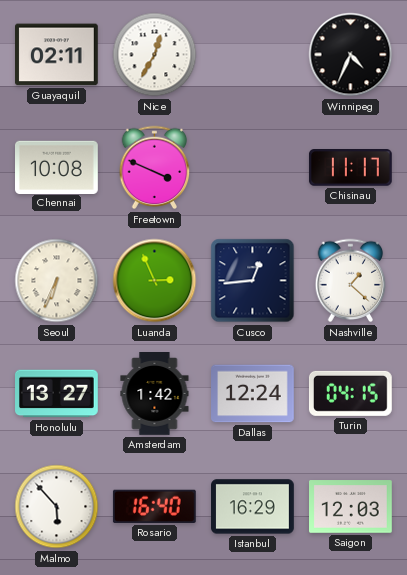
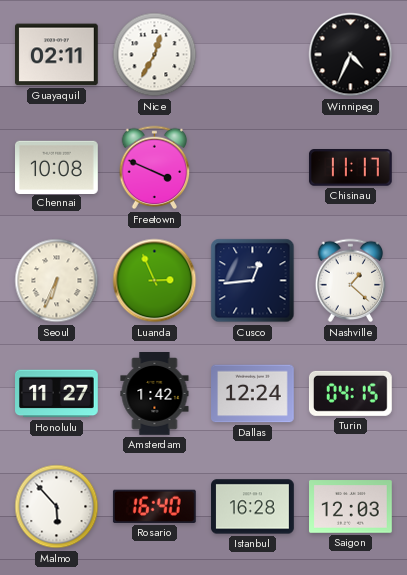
Honolulu: 13:27 -> 11:27 (57, 394)
Istanbul: 16:29 -> 16:28 (253, 507)
